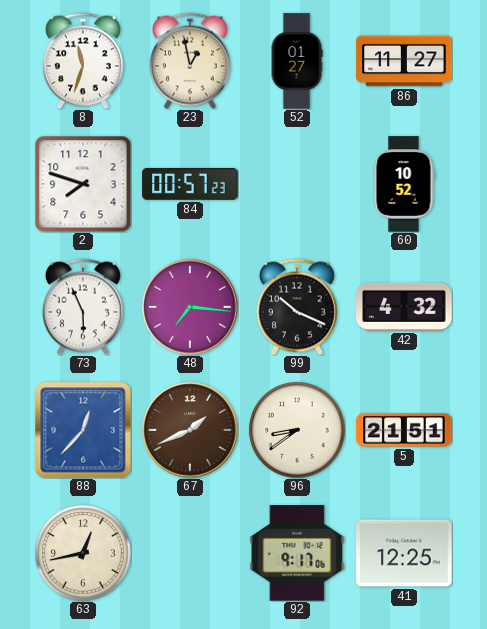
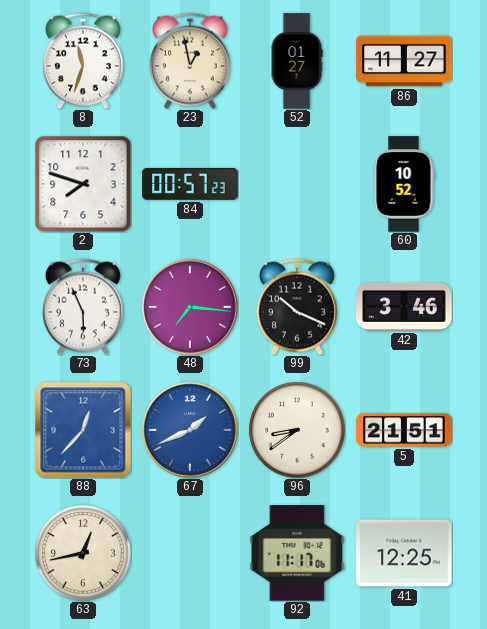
42: 4:32 -> 3:46 (404, 307)
67 dial: brown -> blue (190, 430)
92: 9:17 -> 11:17 (297, 553)
